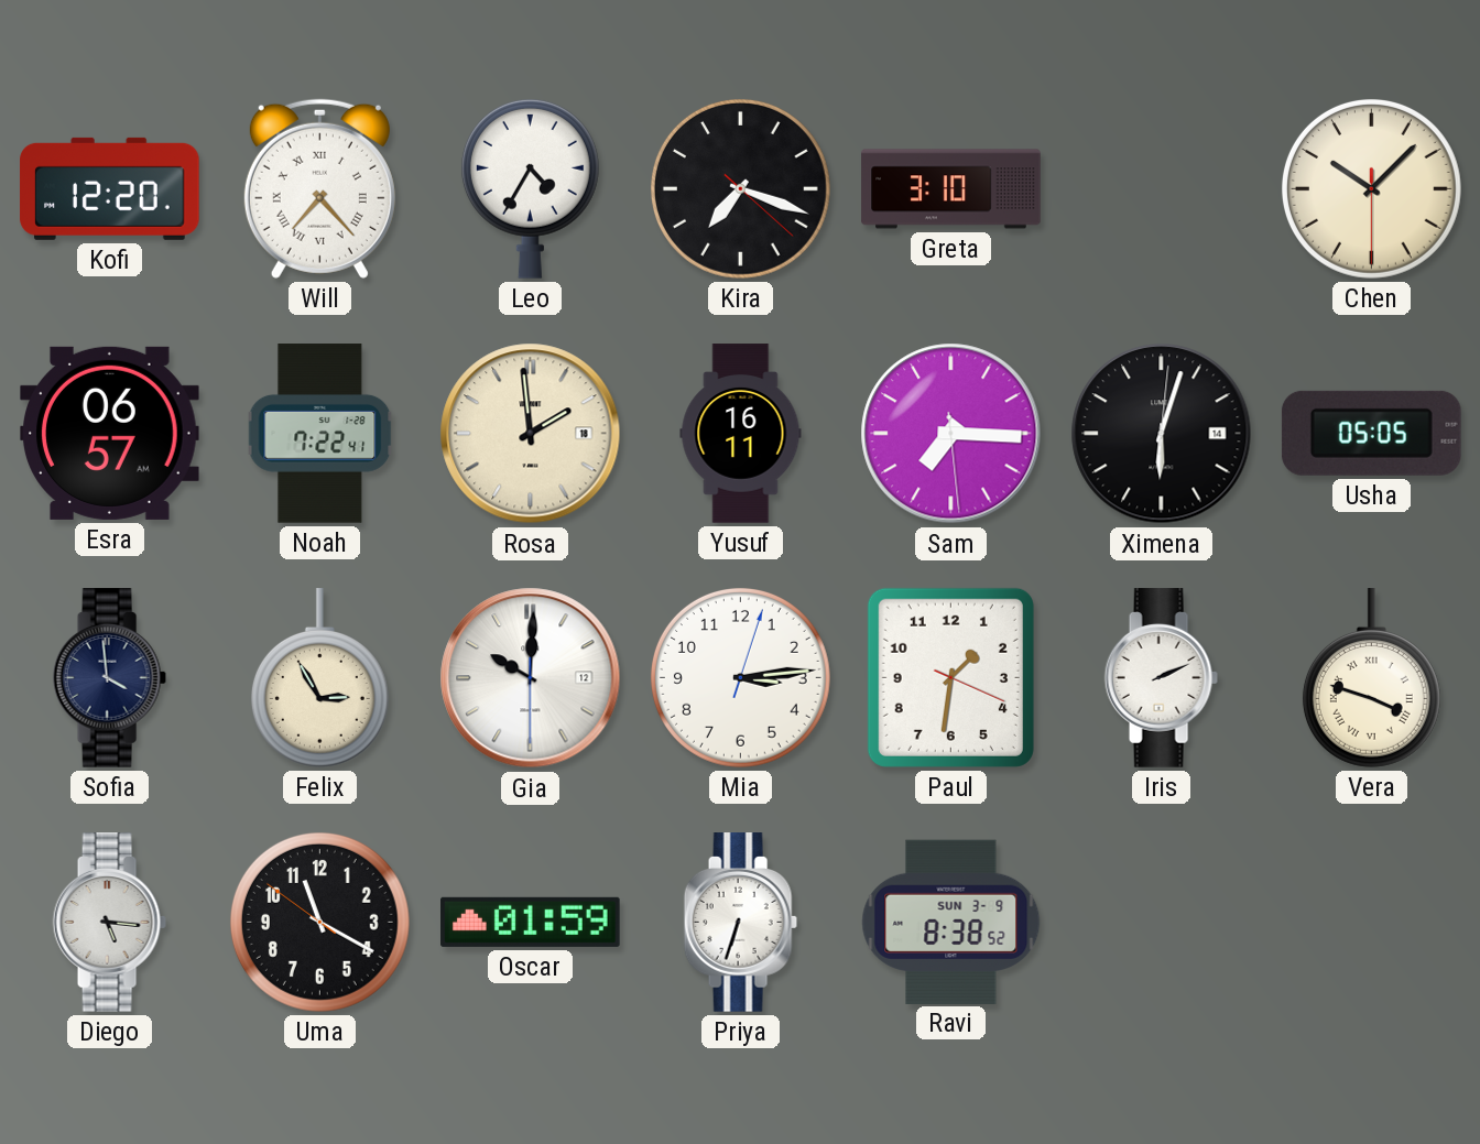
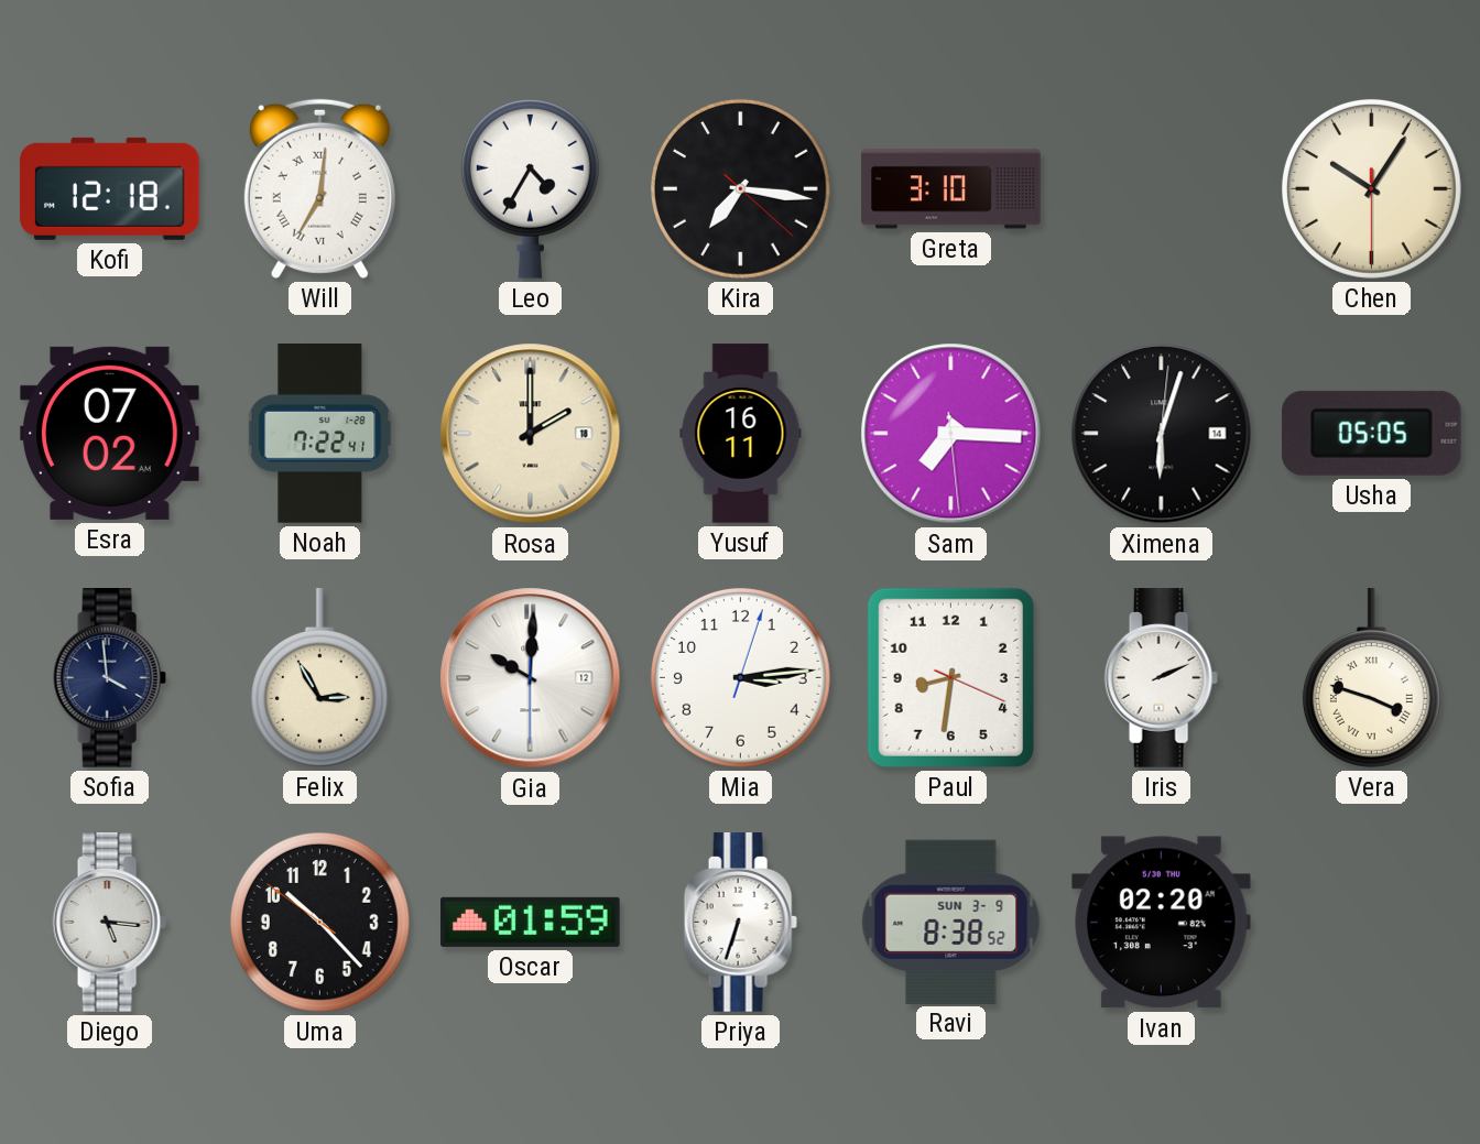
Kofi: 12:20 -> 12:18 (110, 188)
Will: 7:23 -> 7:01 (319, 188)
Kira: 7:18 -> 7:16 (740, 188)
Chen: 10:07 -> 10:05 (1371, 188)
Esra: 06:57 -> 07:02 (110, 433)
Rosa: 1:59 -> 2:00 (531, 434)
Paul: 1:31 -> 8:31 (950, 677)
Uma: 11:19 -> 10:22 (319, 922)
Ivan: none -> 02:20 (1161, 923)
